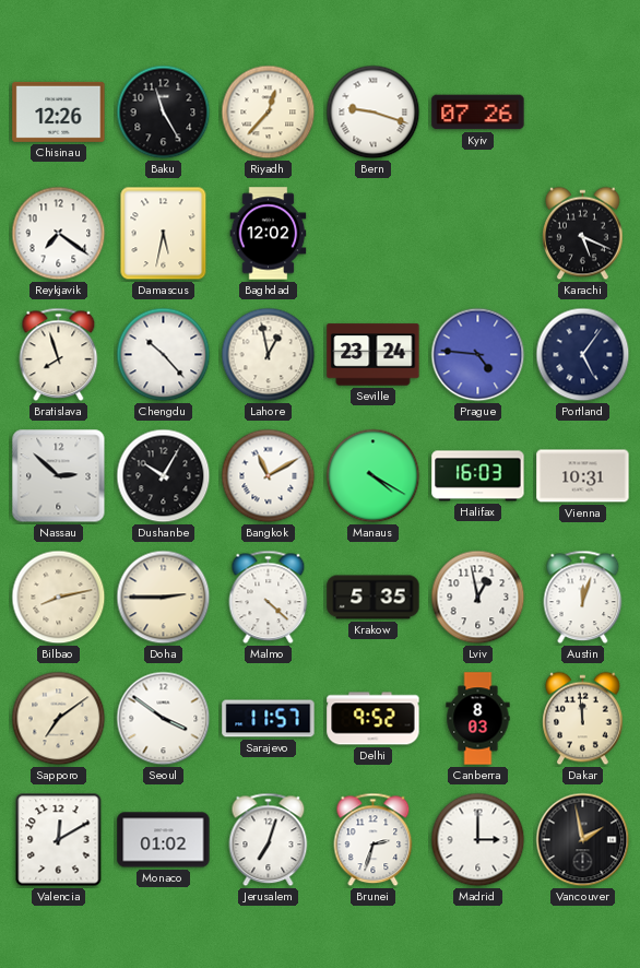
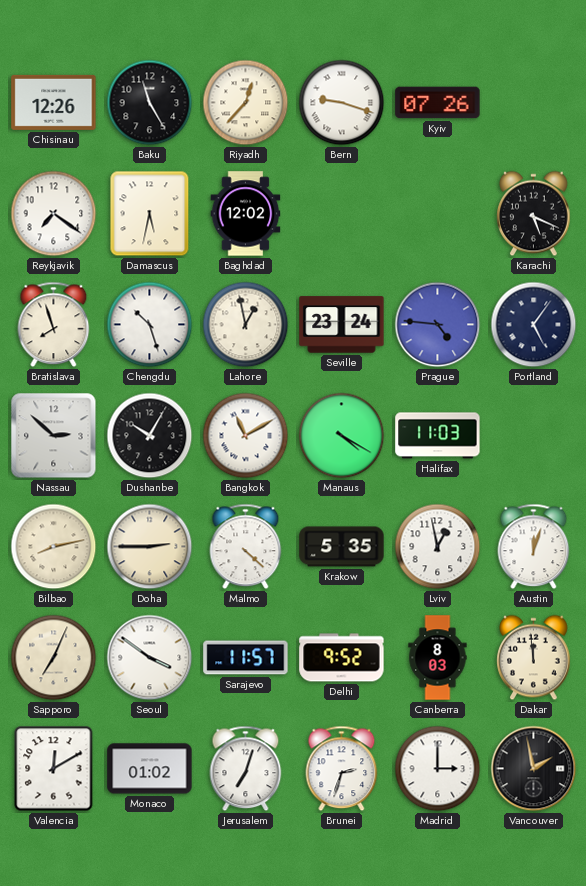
Chengdu: 10:23 -> 10:27 (150, 325)
Halifax: 16:03 -> 11:03 (438, 436)
Vienna: 10:31 -> none (583, 476)
Sapporo: 7:09 -> 7:04 (54, 658)
